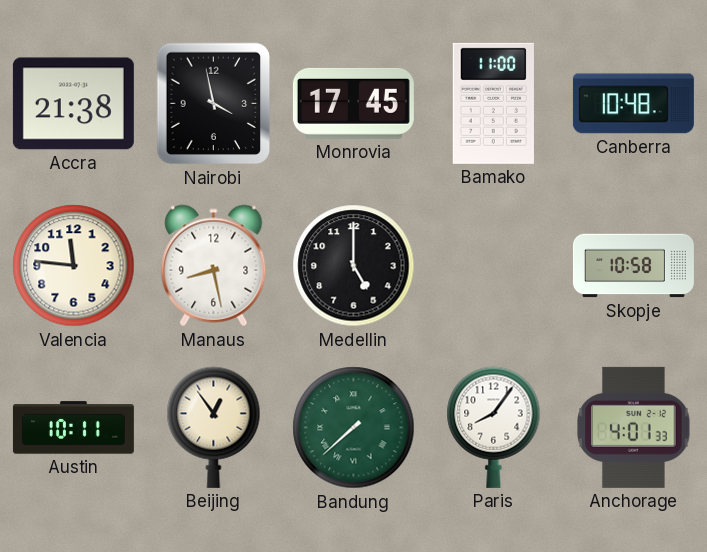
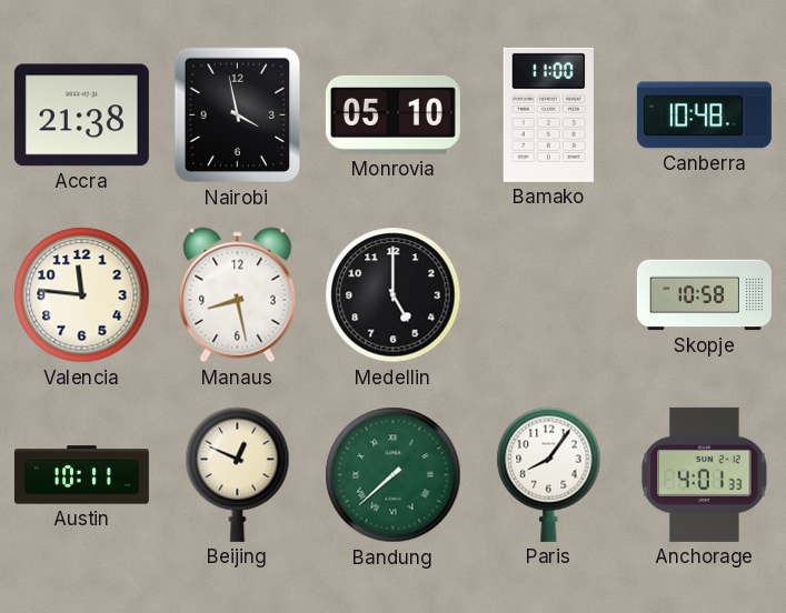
Monrovia: 17:45 -> 05:10 (392, 114)
Beijing: 12:54 -> 12:49 (238, 474)
